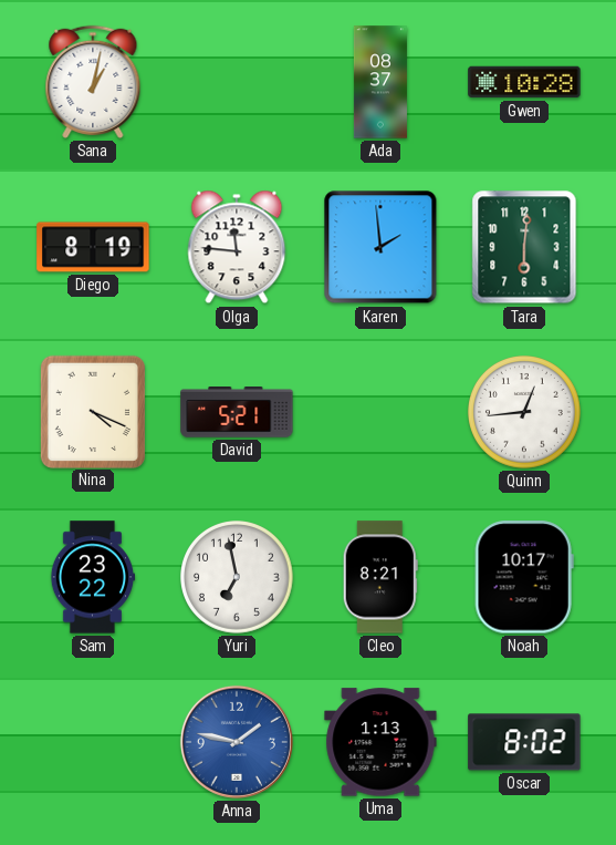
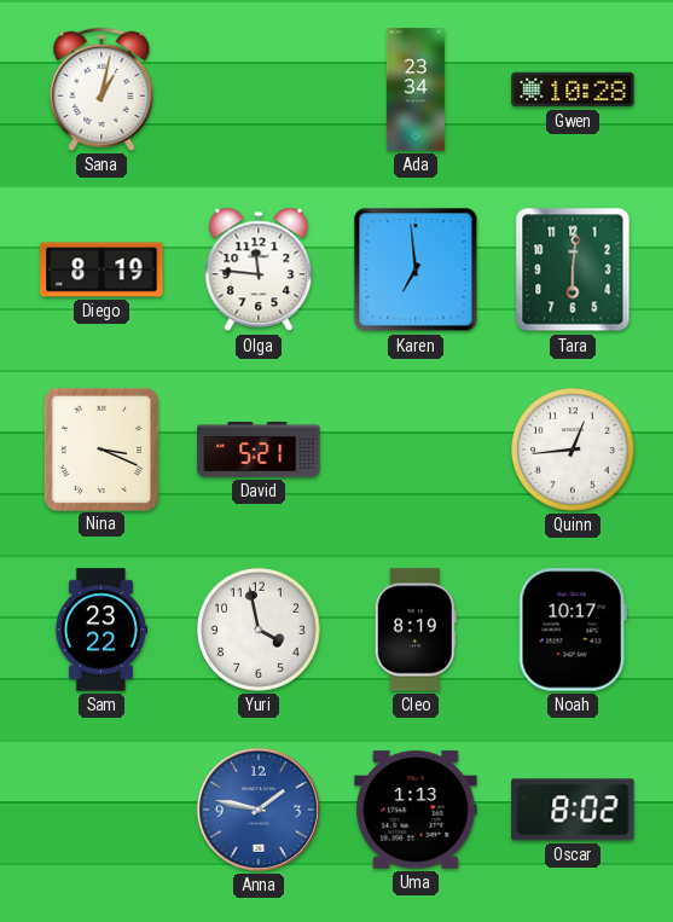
Ada: 08:37 -> 23:34 (416, 89)
Karen: 1:59 -> 6:59 (416, 269)
Nina: 4:19 -> 3:19 (100, 448)
Yuri: 6:58 -> 3:58 (260, 631)
Cleo: 8:21 -> 8:19 (416, 630)
